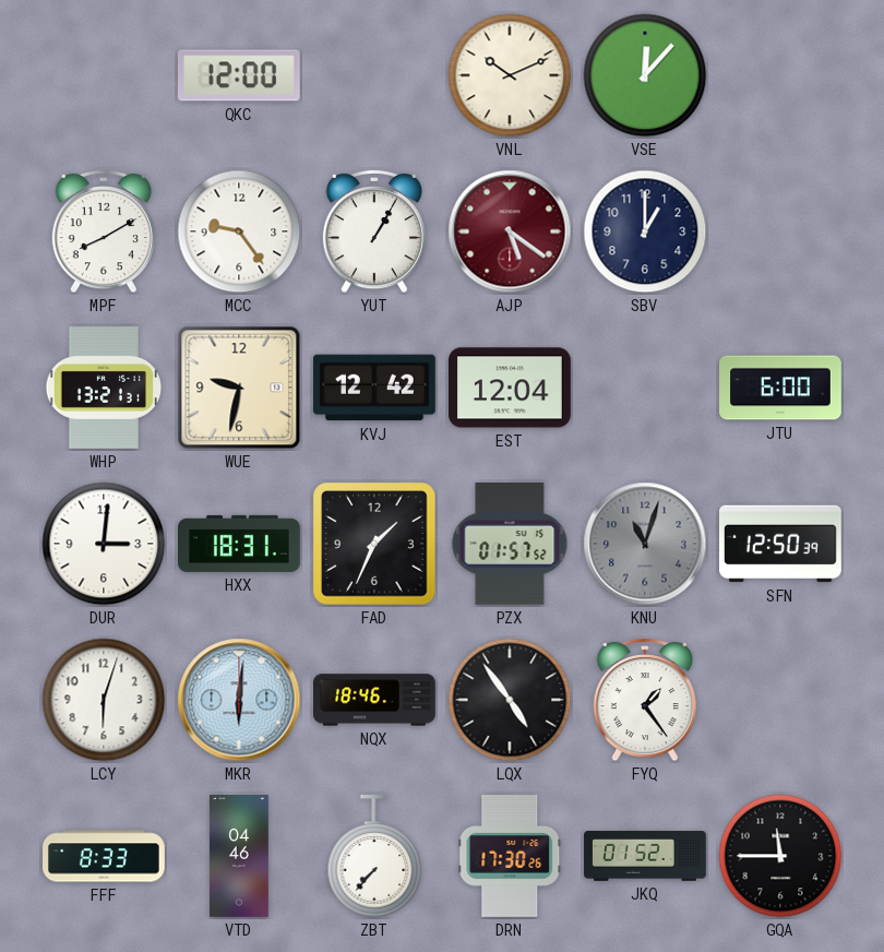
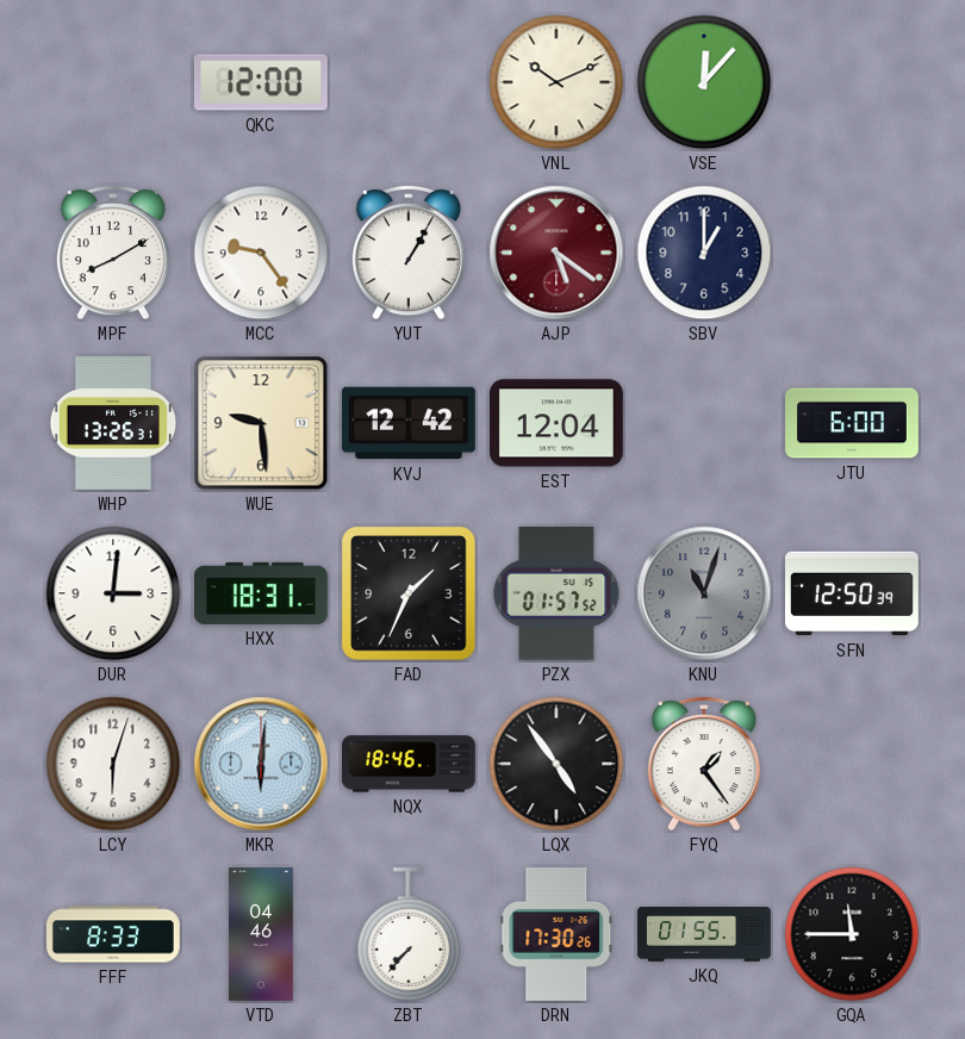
WHP: 13:21 -> 13:26 (113, 424)
WUE: 9:32 -> 9:29 (261, 423)
JKQ: 01:52 -> 01:55 (704, 934)
